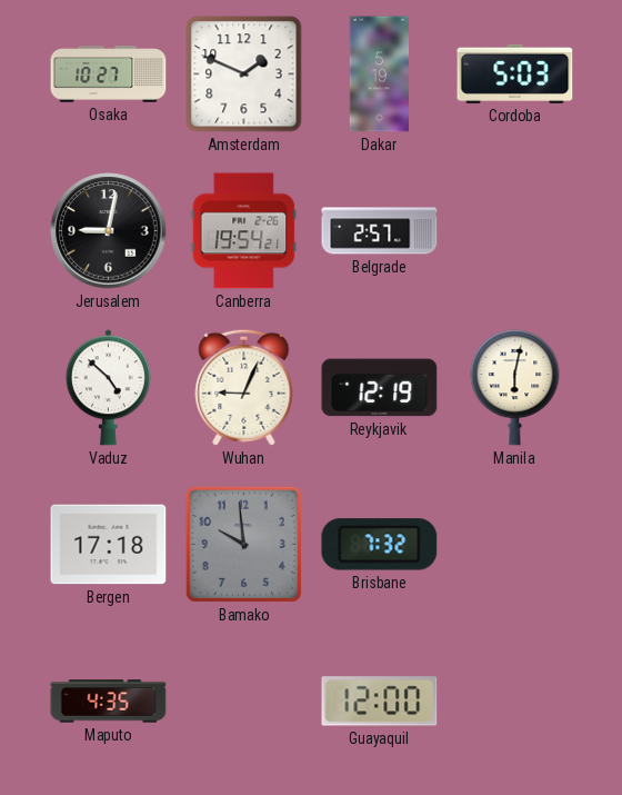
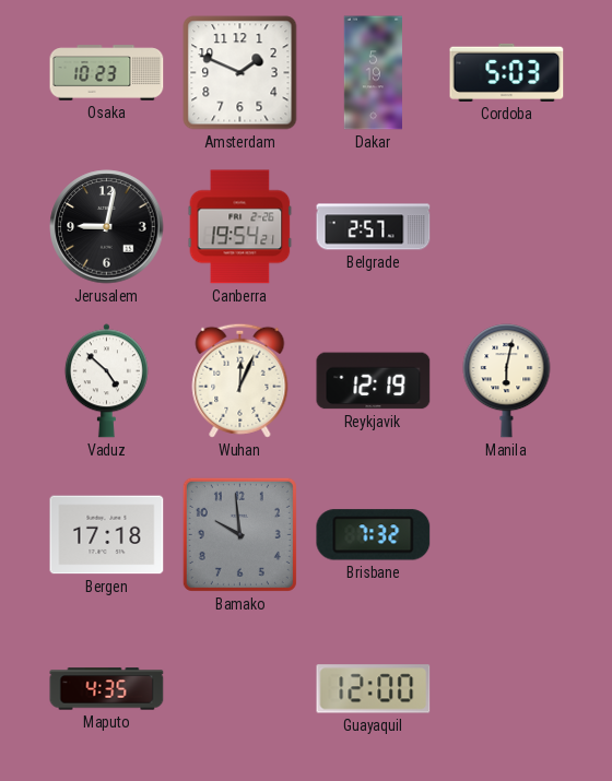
Osaka: 10:27 -> 10:23 (107, 73)
Wuhan: 9:04 -> 12:04 (240, 380)
